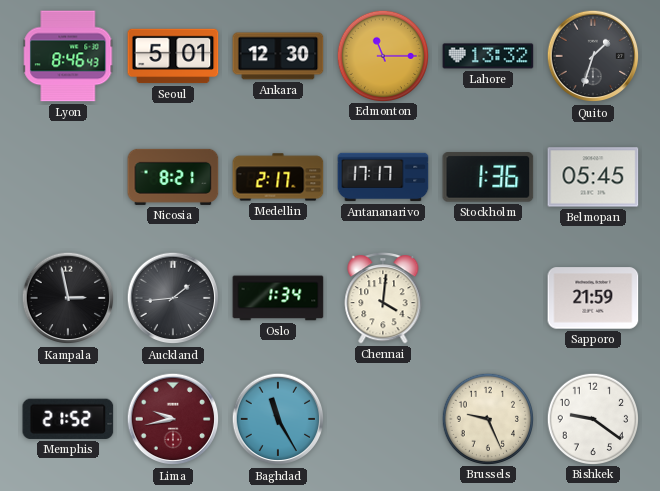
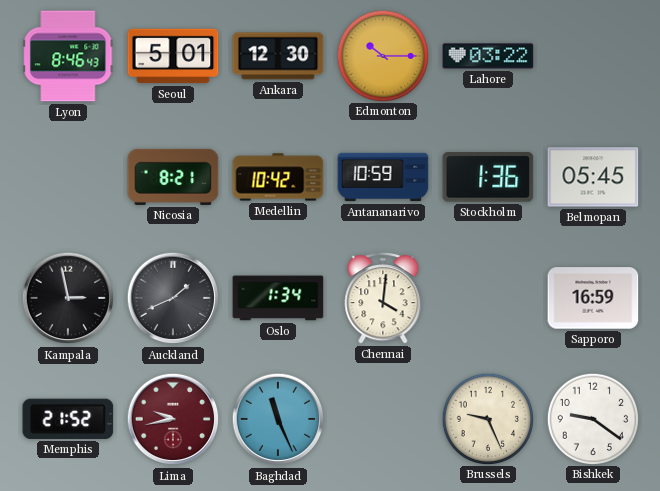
Edmonton: 11:15 -> 10:15 (382, 55)
Lahore: 13:32 -> 03:22 (488, 56)
Quito: 1:33 -> none (593, 56)
Medellin: 2:17 -> 10:42 (278, 177)
Antananarivo: 17:17 -> 10:59 (383, 177)
Auckland: 1:44 -> 1:41 (173, 298)
Sapporo: 21:59 -> 16:59 (593, 298)
Baghdad: 11:25 -> 11:26 (278, 419)
